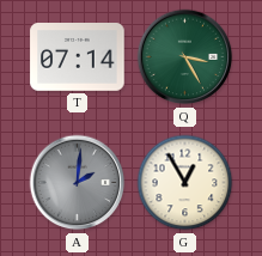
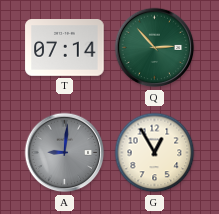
Q: 3:25 -> 2:53 (155, 48)
A: 2:01 -> 9:01 (65, 153)
